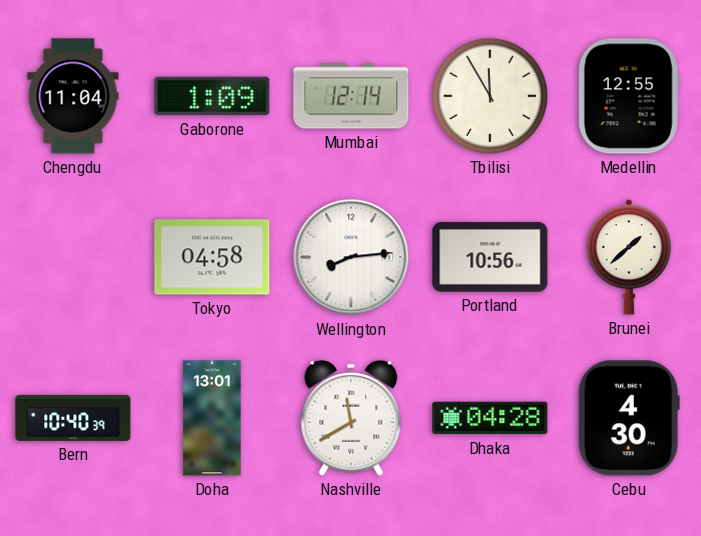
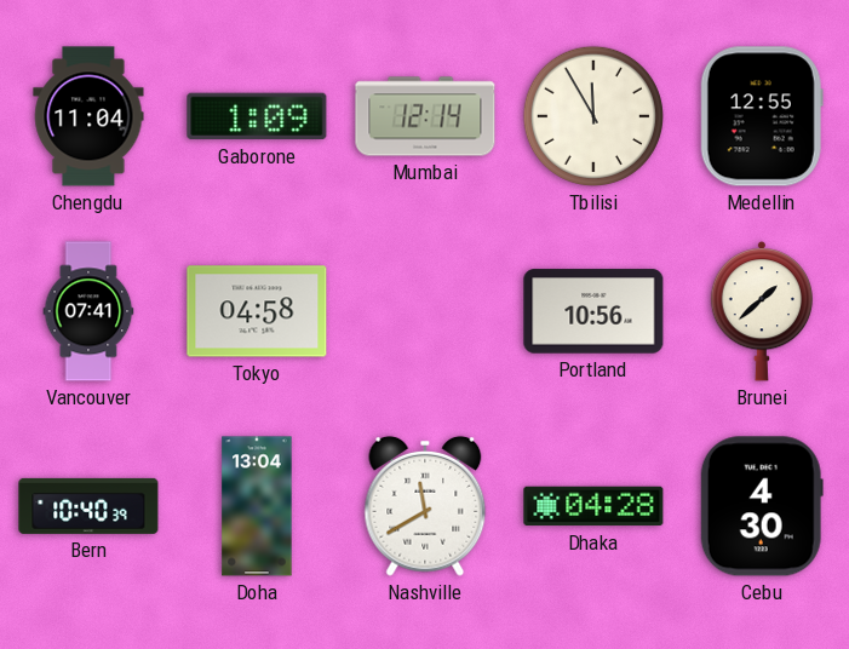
Vancouver: none -> 07:41 (88, 311)
Wellington: 8:14 -> none (351, 257)
Doha: 13:01 -> 13:04 (257, 506)
